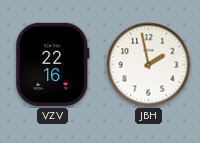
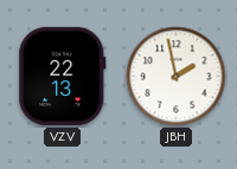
VZV: 22:16 -> 22:13 (63, 76)
